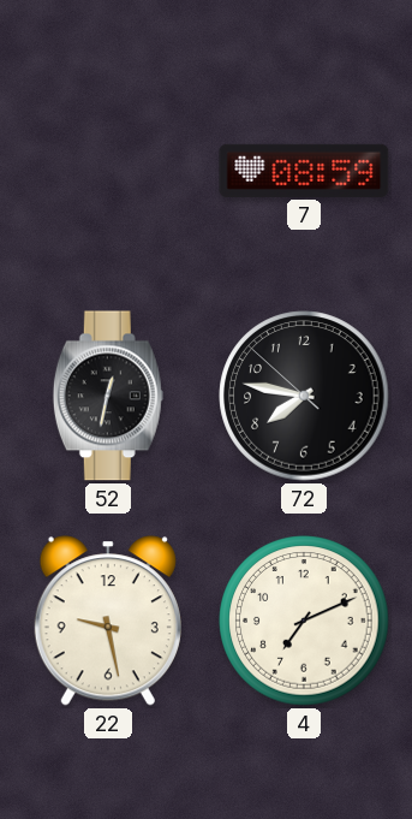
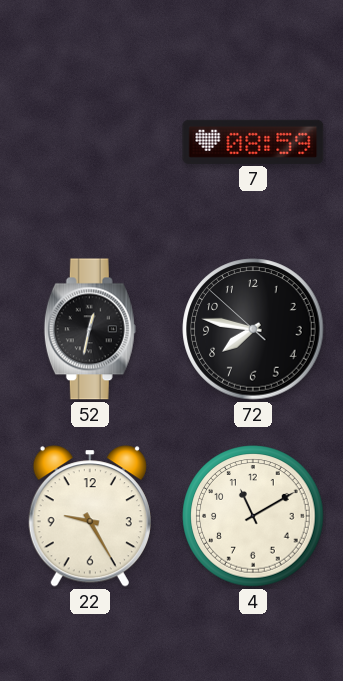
22: 9:28 -> 9:25 (90, 516)
4: 7:11 -> 11:10 (253, 516)
